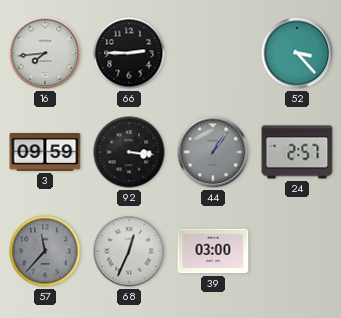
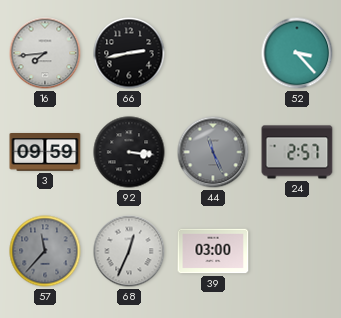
66: 2:45 -> 2:43 (129, 53)
44: 1:06 -> 11:26 (213, 152)
